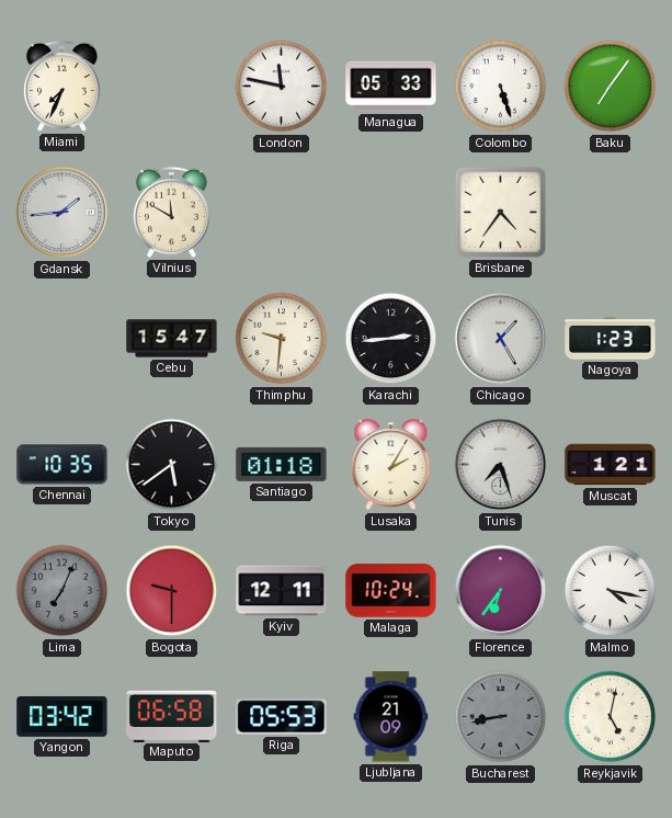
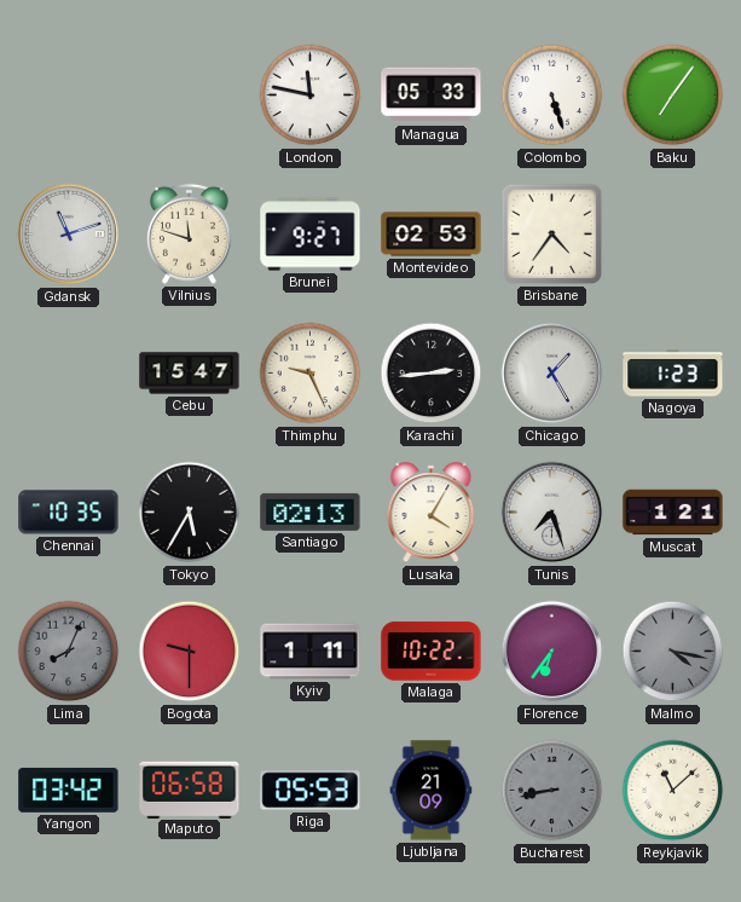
Miami: 7:34 -> none (61, 86)
Gdansk: 1:44 -> 11:12 (69, 235)
Vilnius: 11:50 -> 11:48 (189, 233)
Brunei: none -> 9:27 (311, 235)
Montevideo: none -> 02:53 (432, 235)
Thimphu: 9:31 -> 9:26 (311, 374)
Tokyo: 5:39 -> 5:35 (190, 513)
Santiago: 01:18 -> 02:13 (311, 511)
Lusaka: 2:05 -> 4:05 (432, 513)
Lima: 7:04 -> 8:04 (69, 652)
Kyiv: 12:11 -> 1:11 (311, 652)
Malaga: 10:24 -> 10:22 (432, 652)
Malmo dial: white -> grey (673, 652)
Reykjavik: 5:02 -> 11:08 (673, 791)
